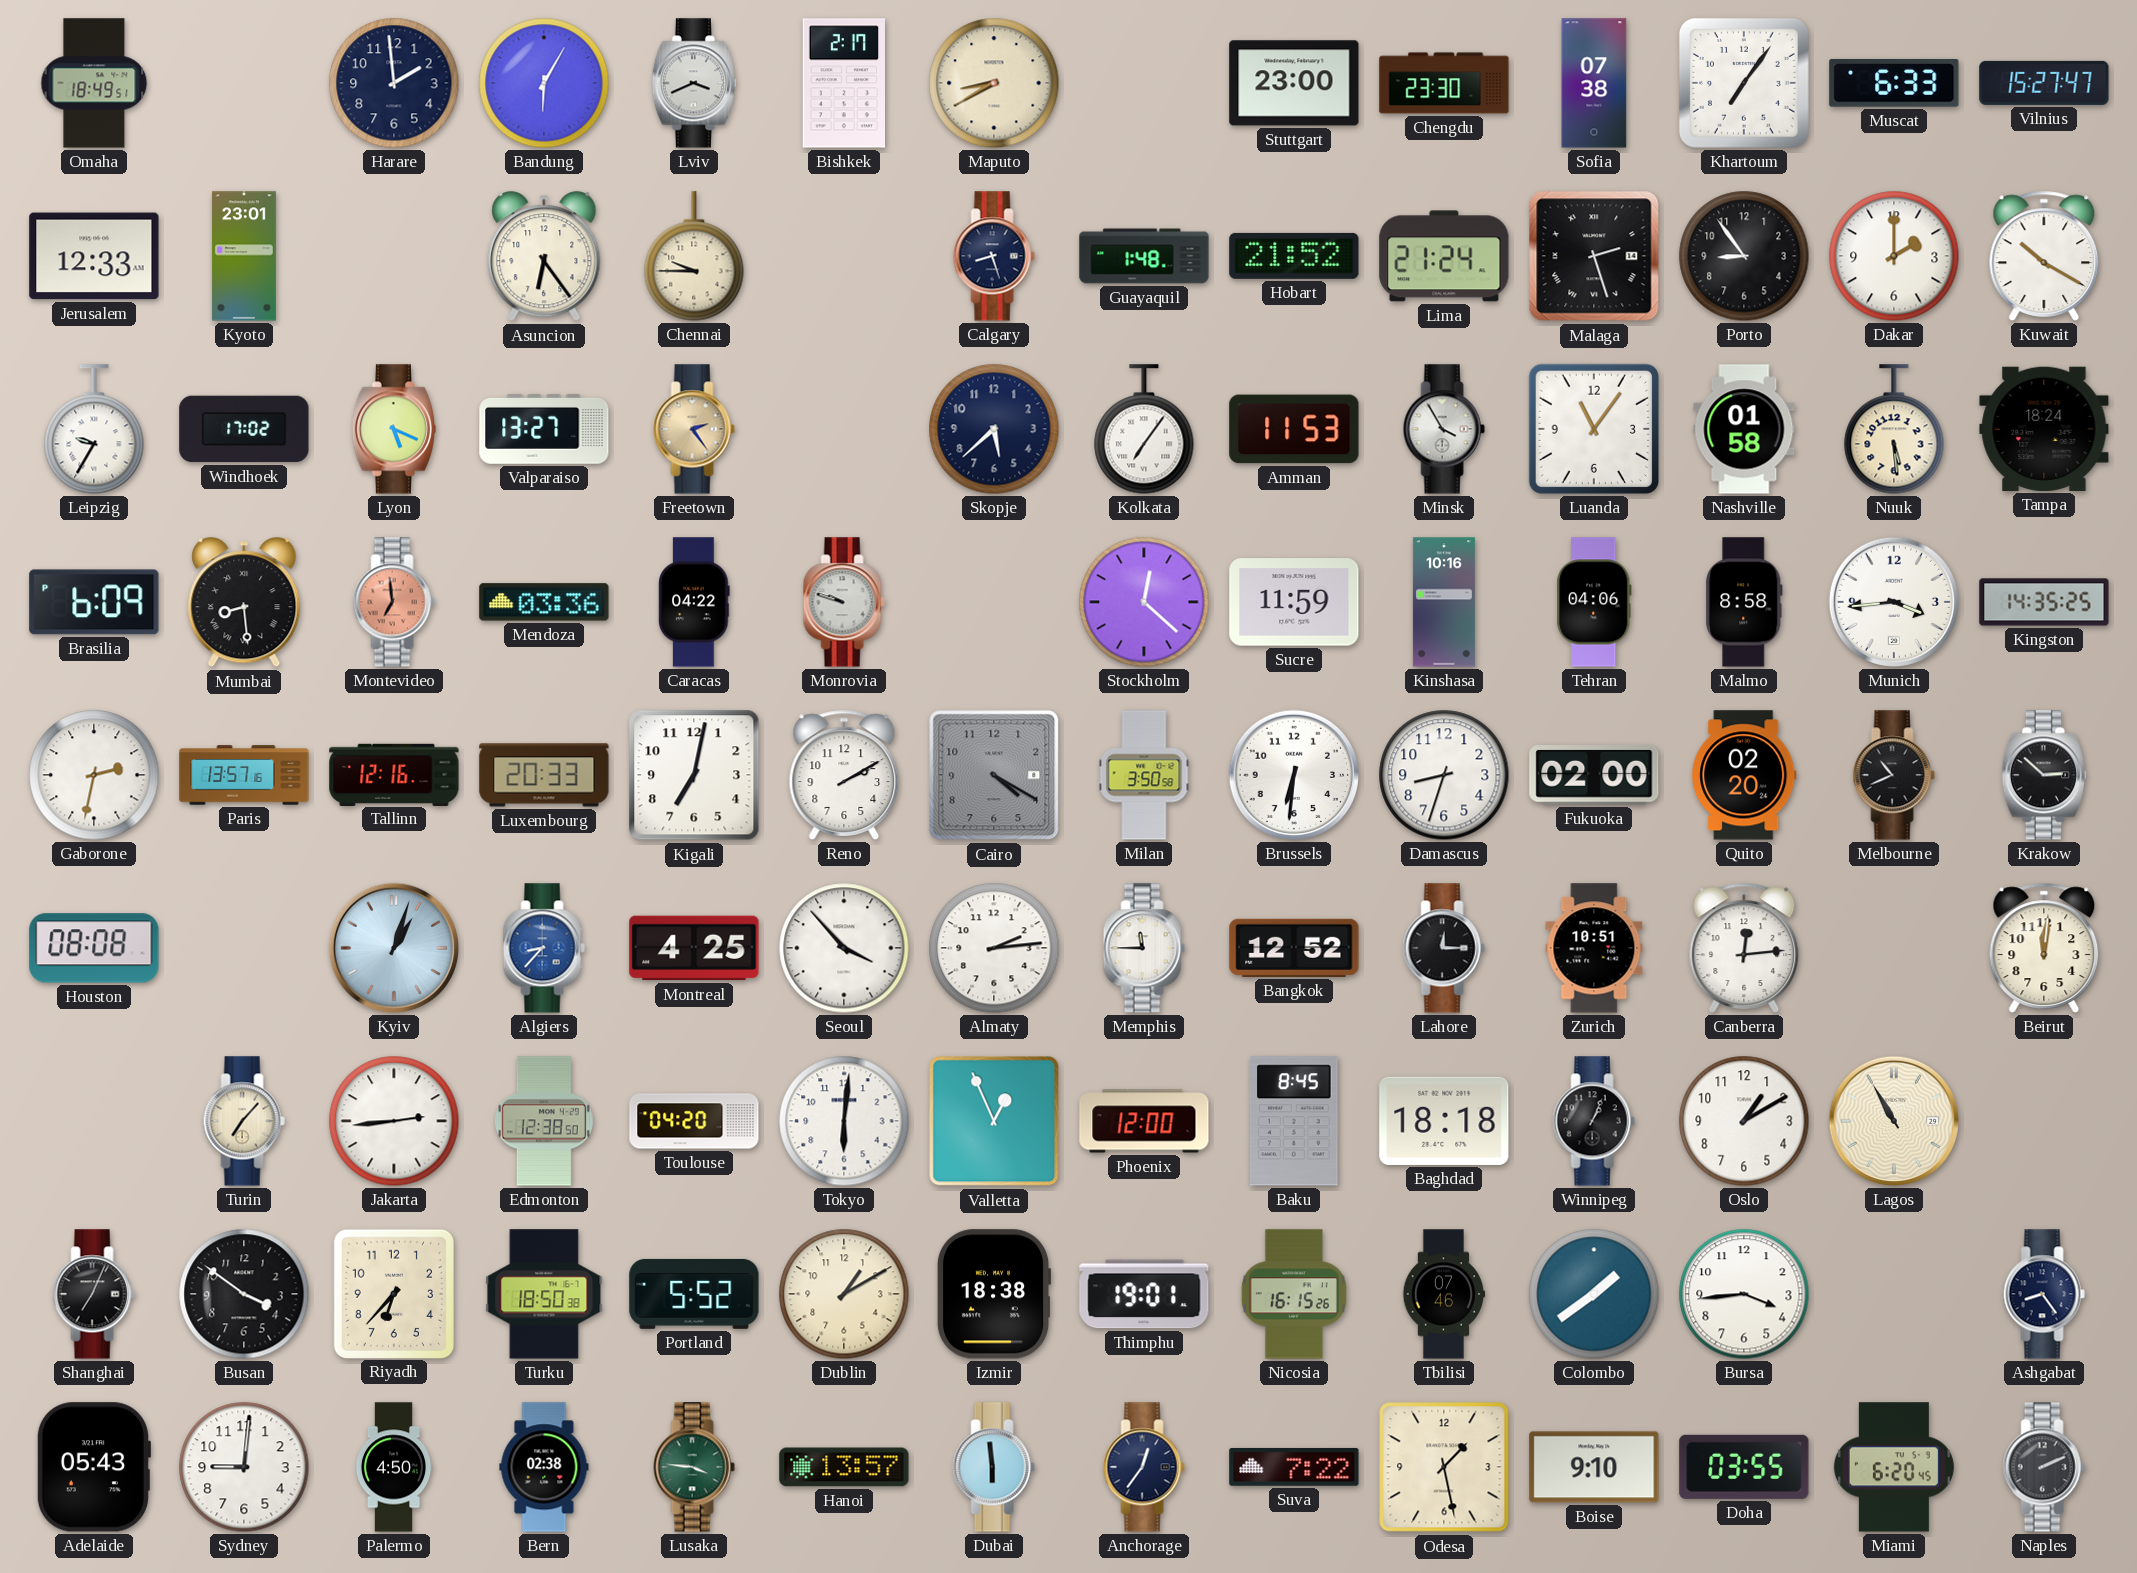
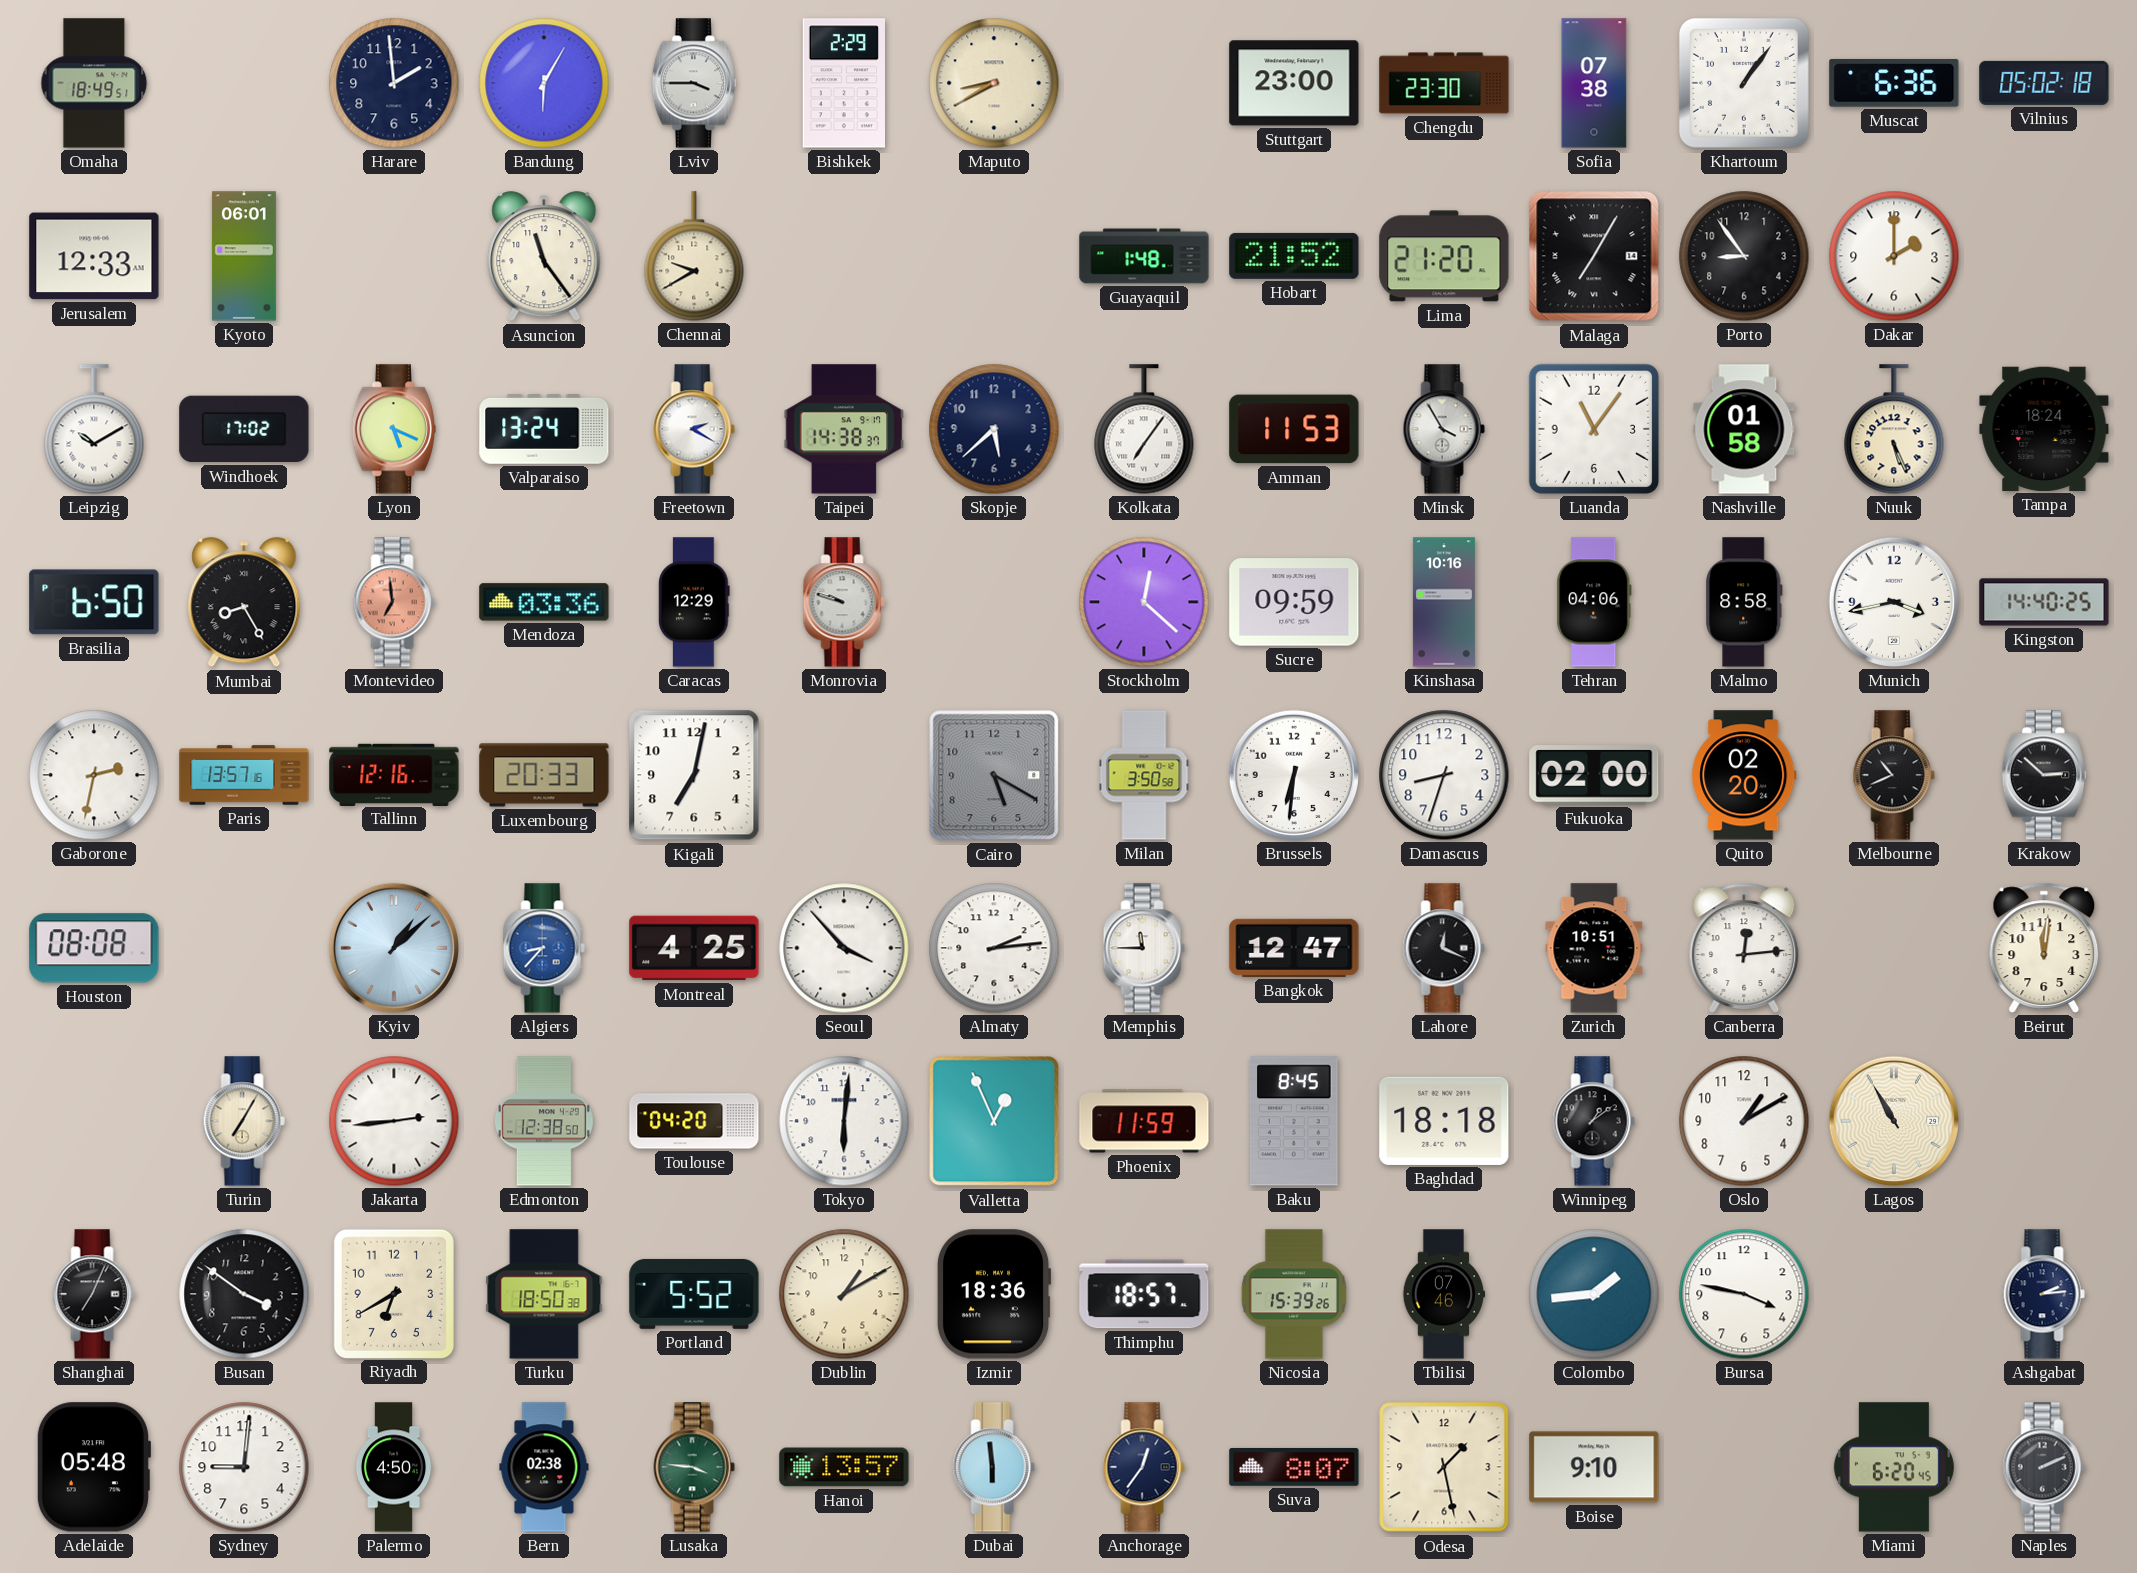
Lviv: 3:41 -> 3:45 (694, 83)
Bishkek: 2:17 -> 2:29 (844, 83)
Khartoum: 7:06 -> 1:06 (1744, 83)
Muscat: 6:33 -> 6:36 (1894, 83)
Vilnius: 15:27 -> 05:02 (2044, 83)
Kyoto: 23:01 -> 06:01 (244, 256)
Asuncion: 6:24 -> 11:24 (544, 257)
Chennai: 9:45 -> 9:40 (694, 256)
Calgary: 8:27 -> none (994, 256)
Lima: 21:24 -> 21:20 (1444, 256)
Malaga: 2:27 -> 7:05 (1594, 256)
Kuwait: 10:20 -> none (2044, 256)
Leipzig: 9:35 -> 10:10 (94, 429)
Valparaiso: 13:27 -> 13:24 (544, 430)
Freetown: 2:24 -> 2:20 (694, 429)
Freetown dial: champagne -> white (694, 429)
Taipei: none -> 14:38 (844, 429)
Nuuk: 5:29 -> 5:26 (1894, 429)
Brasilia: 6:09 -> 6:50 (94, 602)
Mumbai: 8:29 -> 8:25 (244, 603)
Caracas: 04:22 -> 12:29 (694, 602)
Sucre: 11:59 -> 09:59 (1294, 602)
Munich: 3:44 -> 3:43 (1894, 602)
Kingston: 14:35 -> 14:40 (2044, 602)
Reno: 2:10 -> none (844, 775)
Cairo: 4:20 -> 5:20 (994, 775)
Kyiv: 1:03 -> 1:08 (394, 948)
Bangkok: 12:52 -> 12:47 (1294, 948)
Lahore: 12:15 -> 12:19 (1444, 948)
Turin: 7:07 -> 7:05 (244, 1121)
Phoenix: 12:00 -> 11:59 (1144, 1121)
Winnipeg: 1:04 -> 1:09 (1594, 1121)
Riyadh: 6:37 -> 6:40 (394, 1293)
Izmir: 18:38 -> 18:36 (994, 1294)
Thimphu: 19:01 -> 18:57 (1144, 1294)
Nicosia: 16:15 -> 15:39 (1294, 1294)
Colombo: 1:39 -> 1:44 (1594, 1294)
Bursa: 3:44 -> 3:47 (1744, 1294)
Ashgabat: 8:24 -> 2:14 (2044, 1294)
Adelaide: 05:43 -> 05:48 (93, 1467)
Suva: 7:22 -> 8:07 (1294, 1467)
Doha: 03:55 -> none (1744, 1467)
